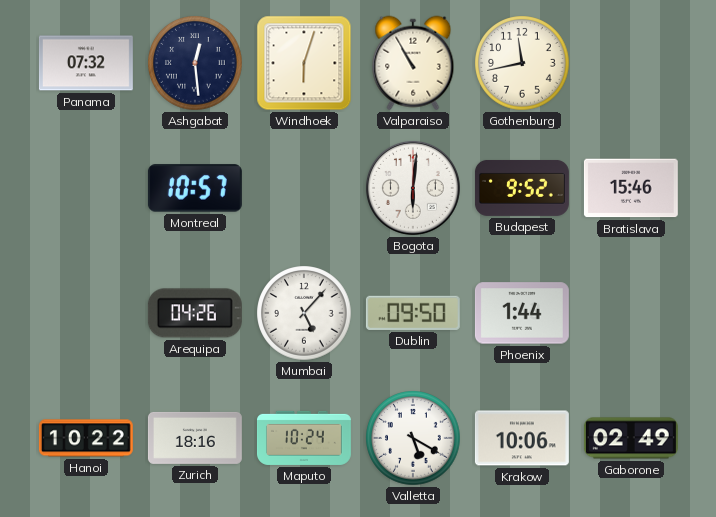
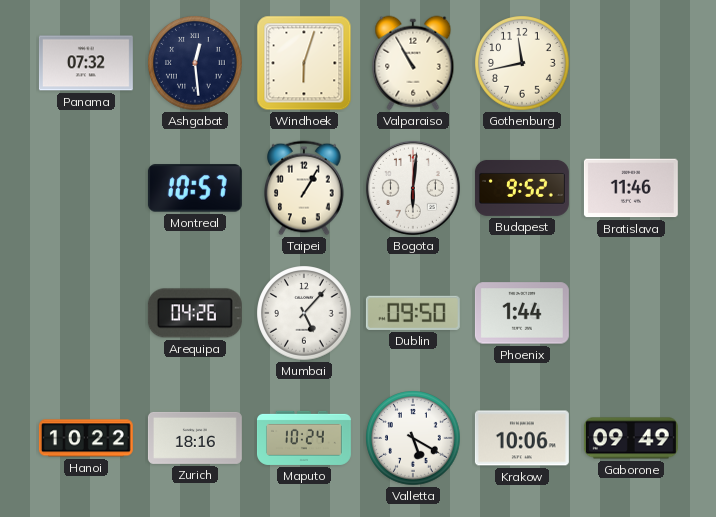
Taipei: none -> 1:05 (304, 188)
Bratislava: 15:46 -> 11:46 (631, 188)
Gaborone: 02:49 -> 09:49 (631, 438)
